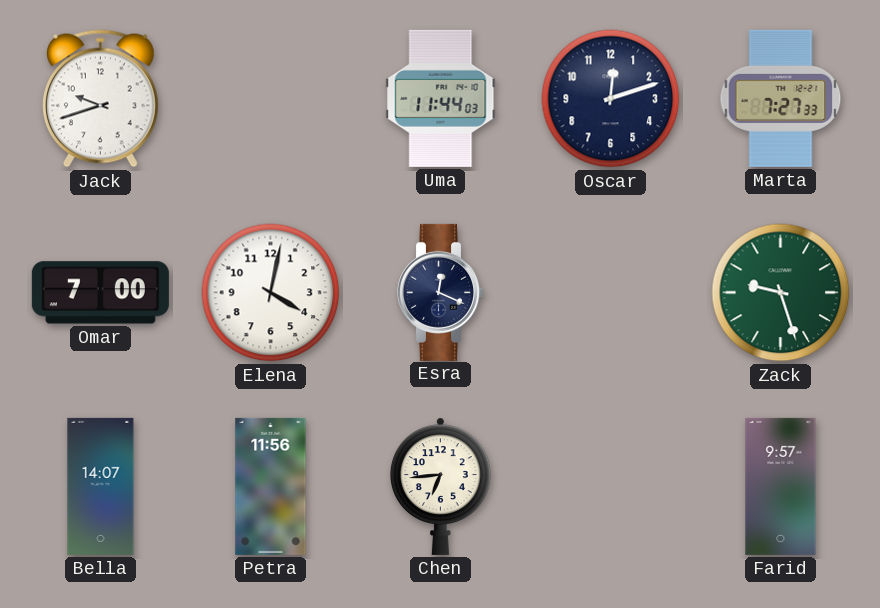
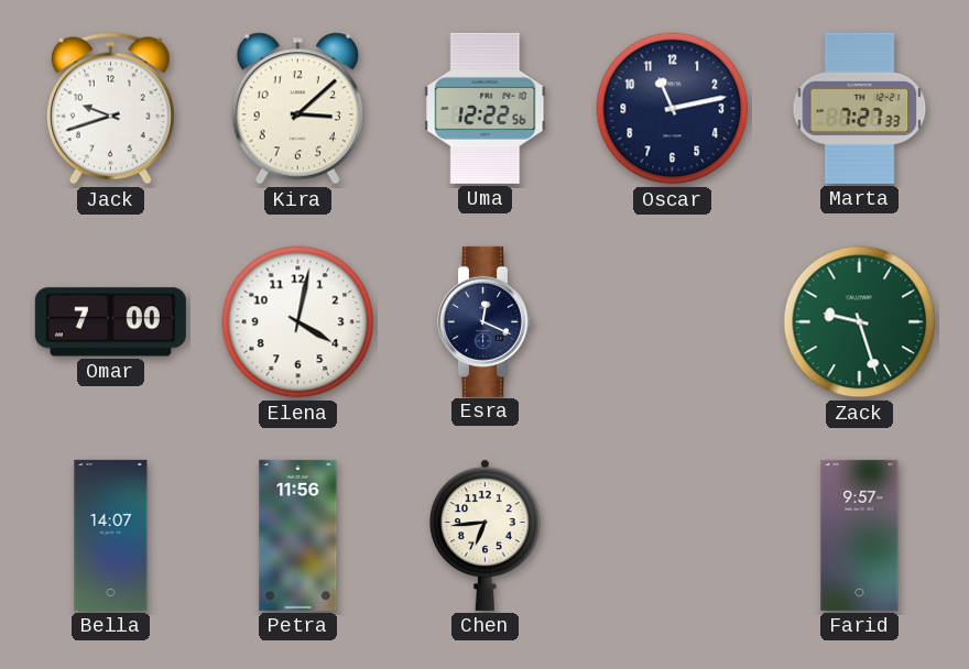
Kira: none -> 3:08 (297, 109)
Uma: 11:44 -> 12:22 (486, 108)
Oscar: 12:12 -> 11:13 (673, 109)
